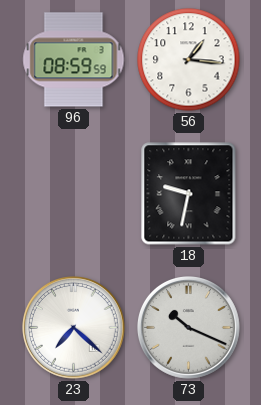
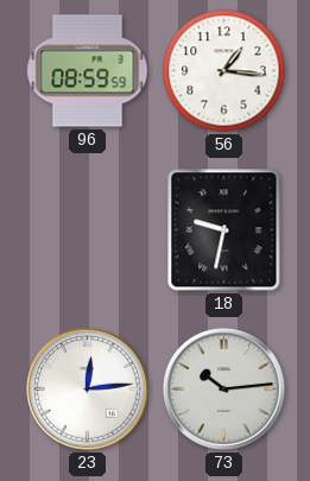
23: 7:22 -> 12:14 (88, 390)
73: 10:19 -> 10:14 (224, 390)
